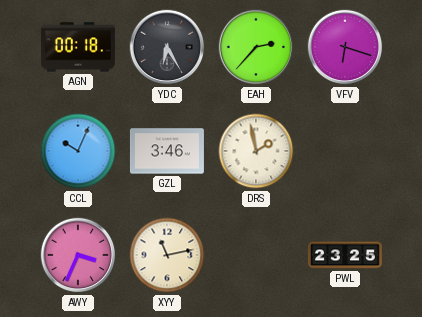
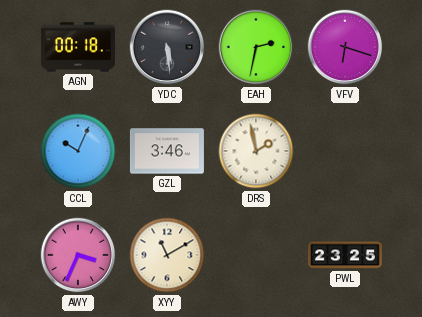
YDC: 6:25 -> 5:29 (167, 47)
EAH: 2:37 -> 2:32 (256, 47)
XYY: 11:13 -> 11:10 (167, 255)
